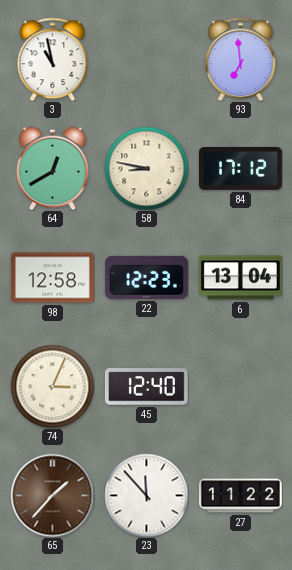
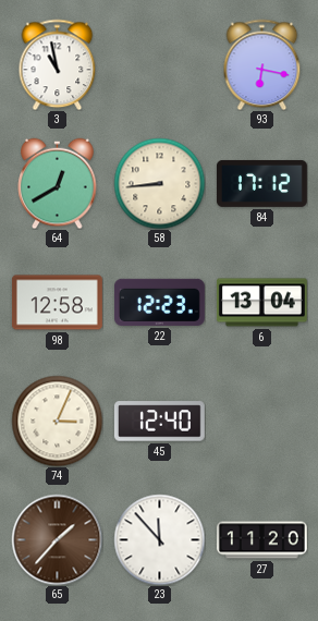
93: 6:59 -> 6:17 (262, 64)
58: 8:47 -> 8:44 (159, 183)
27: 11:22 -> 11:20 (261, 540)
